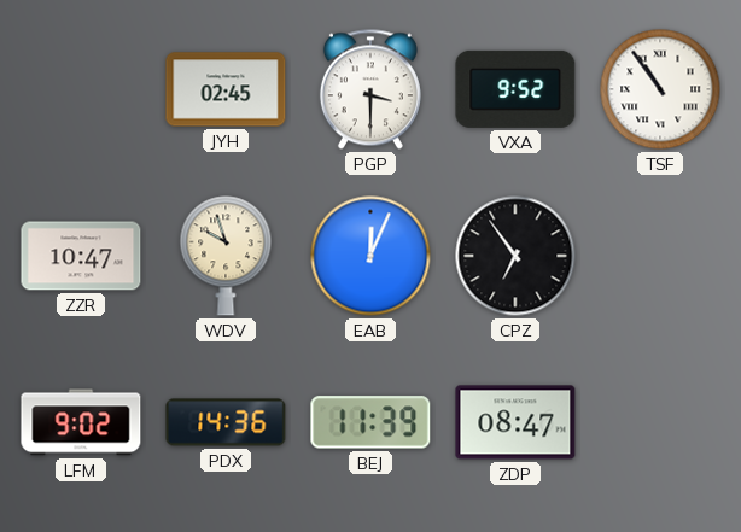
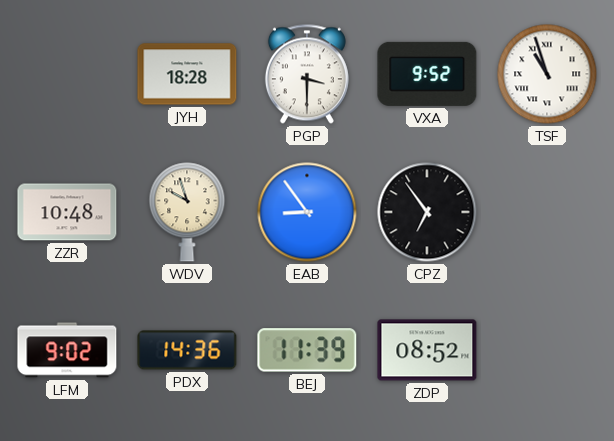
JYH: 02:45 -> 18:28 (187, 74)
TSF: 10:54 -> 10:57 (547, 74)
ZZR: 10:47 -> 10:48 (67, 212)
EAB: 12:04 -> 8:54 (307, 212)
ZDP: 08:47 -> 08:52 (427, 350)
